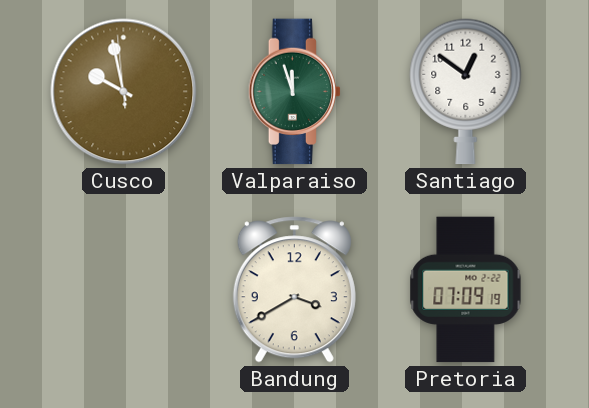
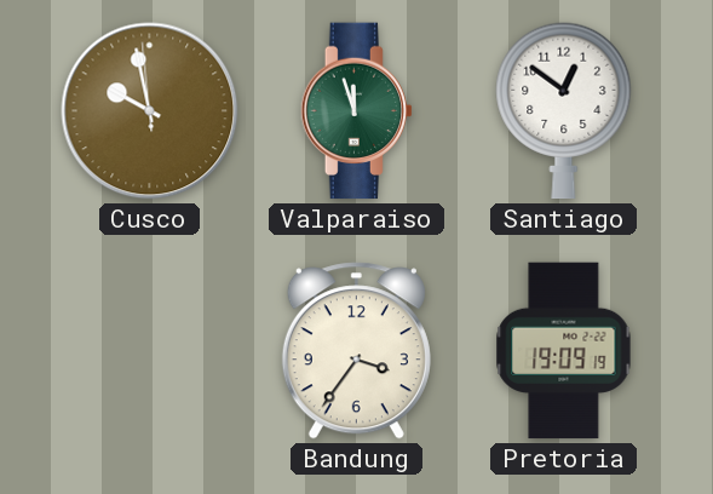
Bandung: 3:40 -> 3:36 (356, 351)
Pretoria: 07:09 -> 19:09 (564, 351)
